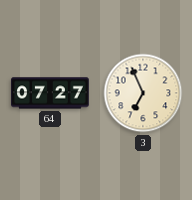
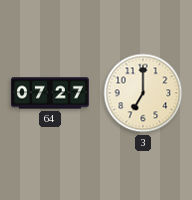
3: 6:56 -> 7:00 (143, 93)
